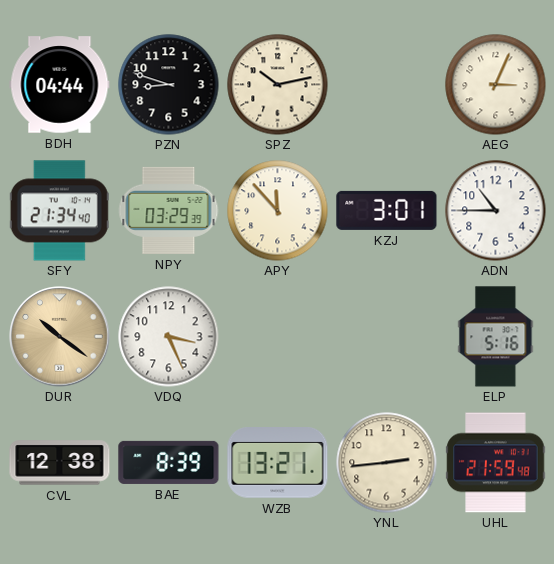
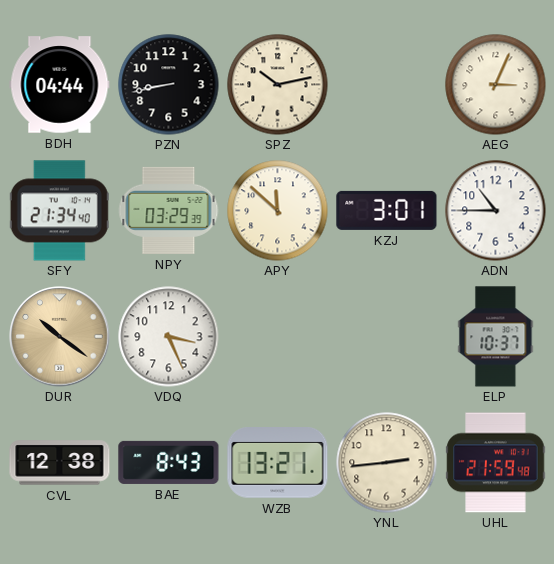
PZN: 8:48 -> 8:43 (169, 85)
APY: 11:53 -> 11:52 (278, 211)
ELP: 5:16 -> 10:37 (496, 337)
BAE: 8:39 -> 8:43 (169, 462)
